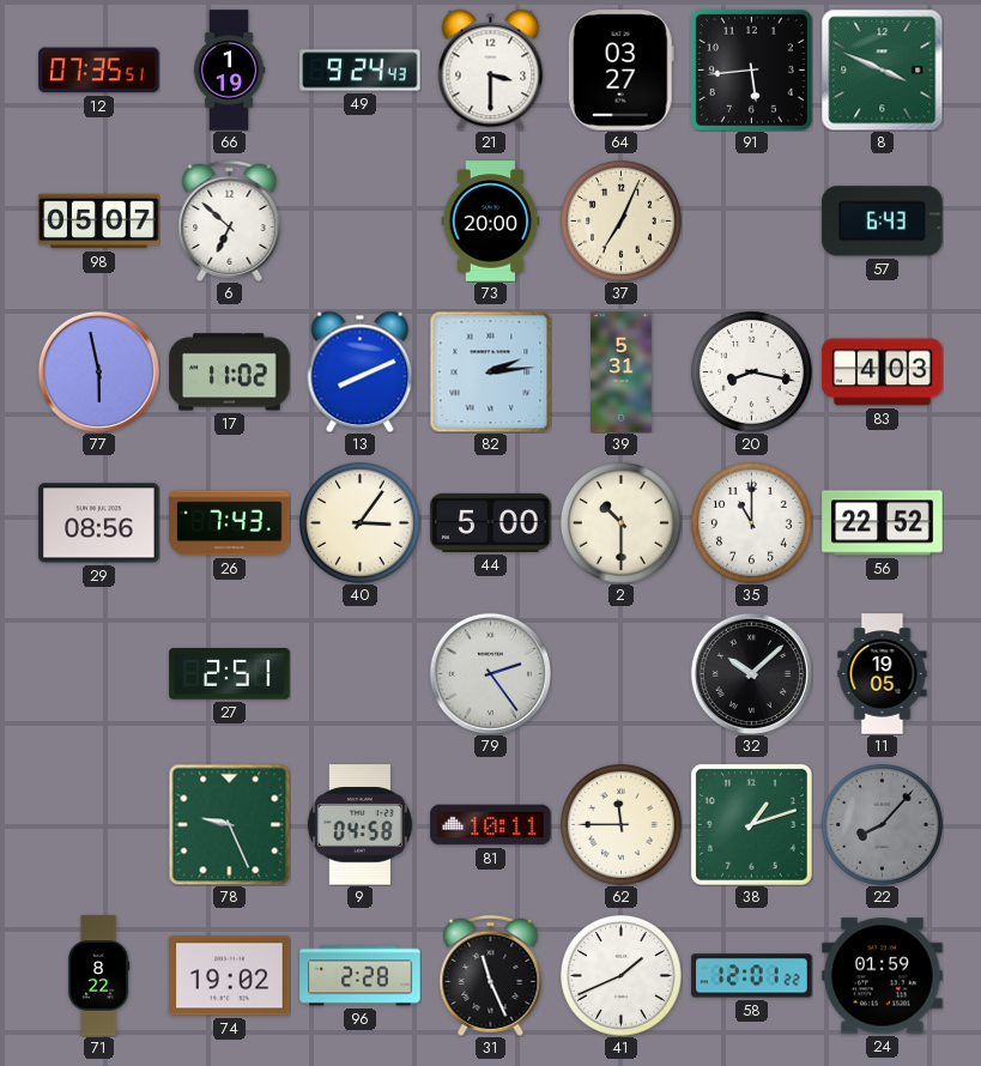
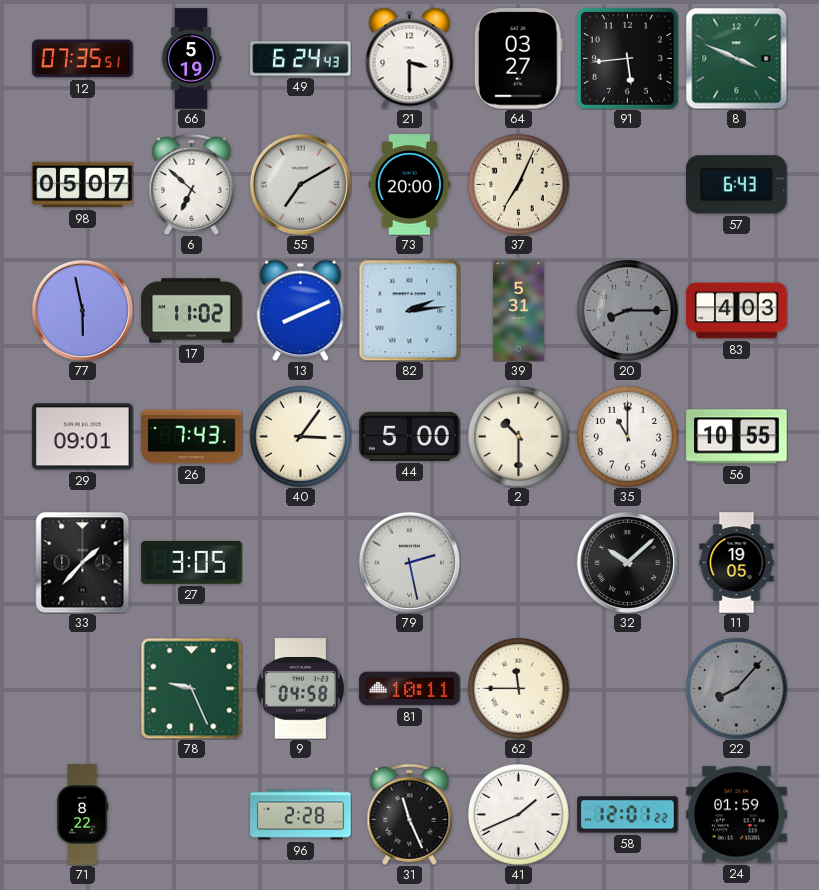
66: 1:19 -> 5:19 (191, 59)
49: 9:24 -> 6:24 (301, 59)
55: none -> 7:10 (300, 184)
20: 8:17 -> 8:15 (627, 310)
20 dial: white -> grey (627, 310)
29: 08:56 -> 09:01 (83, 437)
56: 22:52 -> 10:55 (737, 437)
33: none -> 1:37 (83, 562)
27: 2:51 -> 3:05 (192, 562)
79: 2:24 -> 2:28 (409, 562)
38: 1:12 -> none (751, 824)
74: 19:02 -> none (230, 976)
